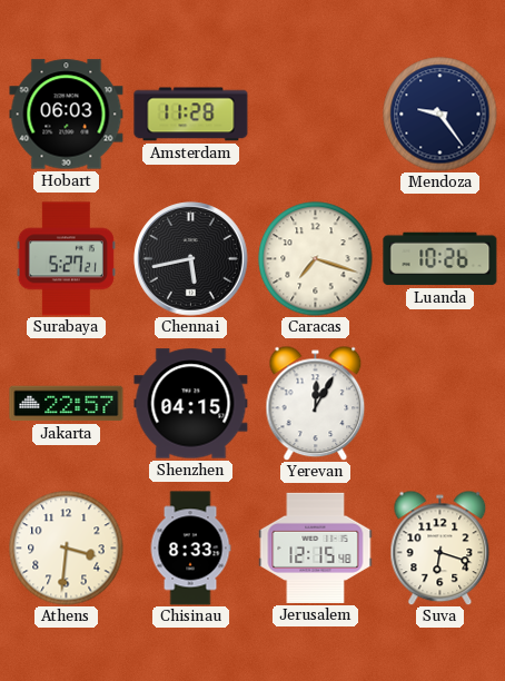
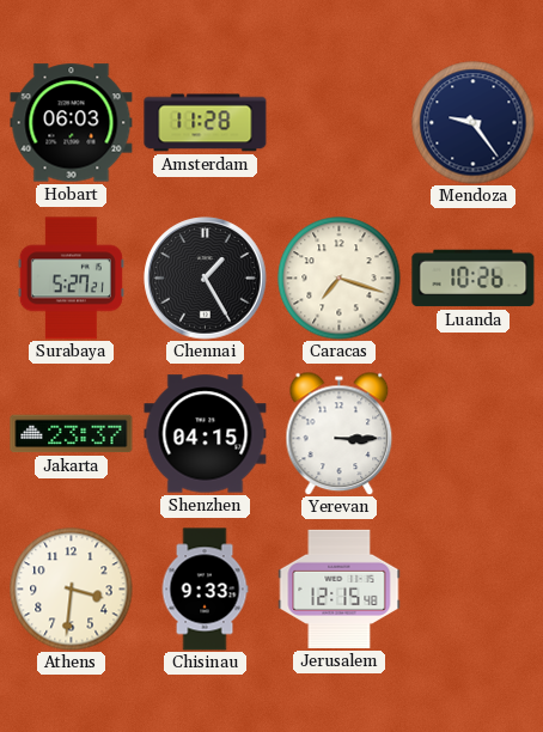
Chennai: 5:43 -> 1:25 (206, 279)
Jakarta: 22:57 -> 23:37 (72, 434)
Yerevan: 12:05 -> 3:15 (340, 433)
Chisinau: 8:33 -> 9:33 (205, 590)
Suva: 6:18 -> none (440, 547)
